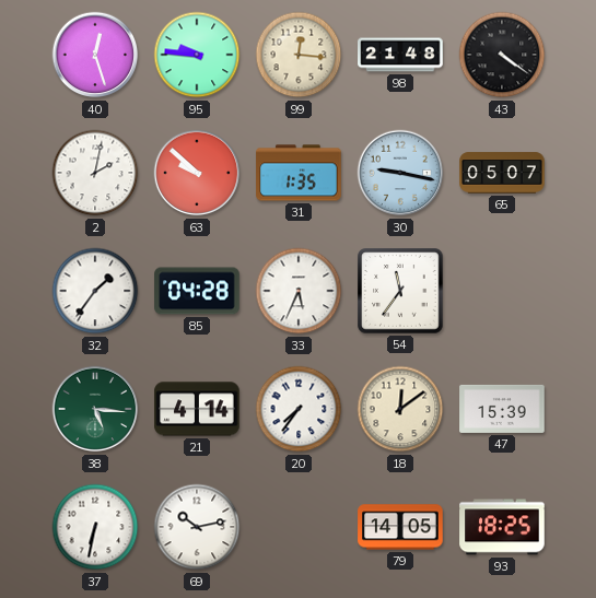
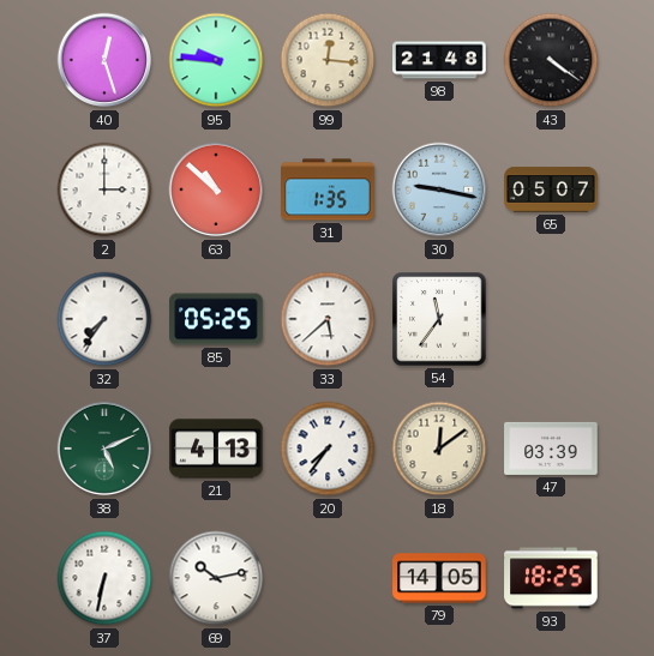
2: 2:02 -> 3:00 (104, 189)
63: 9:52 -> 10:52 (216, 189)
32: 1:36 -> 7:36 (104, 319)
85: 04:28 -> 05:25 (216, 319)
33: 5:34 -> 5:38 (328, 319)
38: 5:16 -> 5:11 (104, 449)
21: 4:14 -> 4:13 (216, 449)
47: 15:39 -> 03:39 (551, 449)
